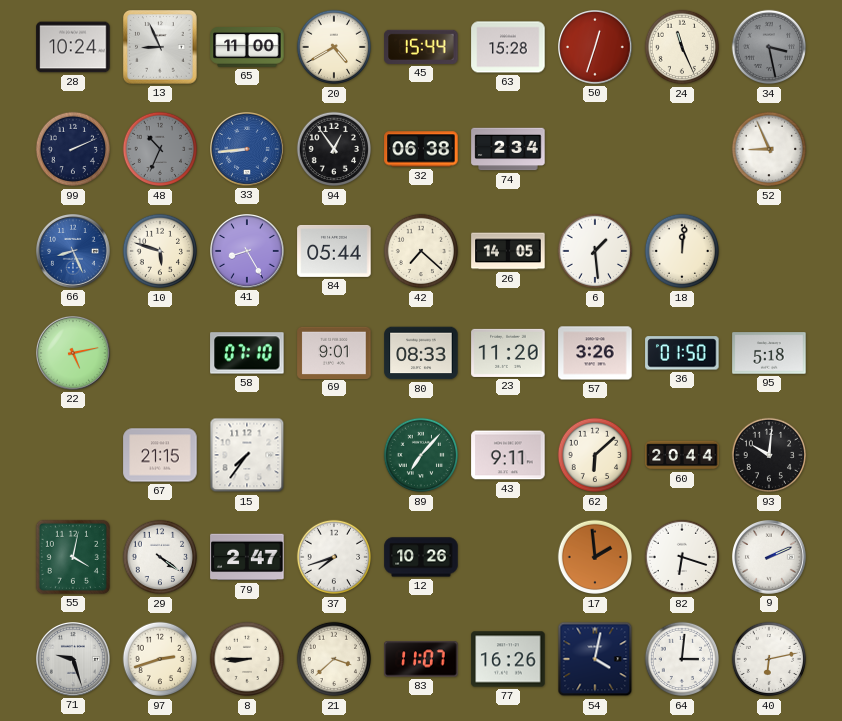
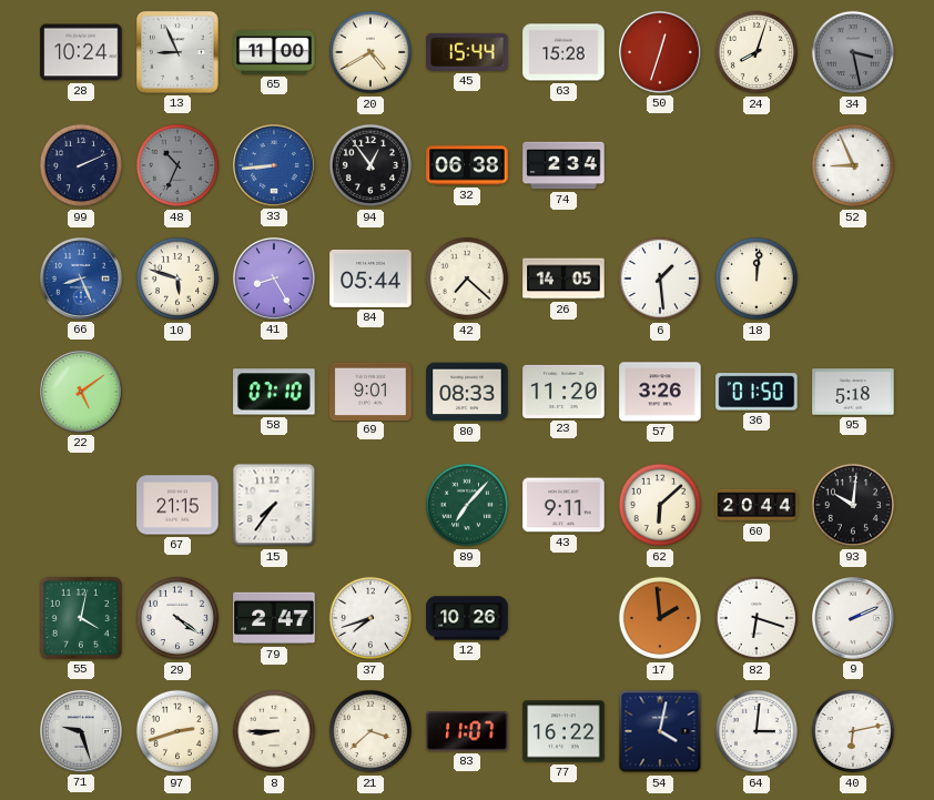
24: 11:26 -> 8:03 (757, 52)
22: 5:13 -> 5:09 (82, 393)
77: 16:26 -> 16:22 (564, 731)
